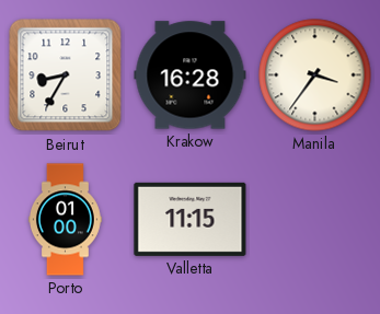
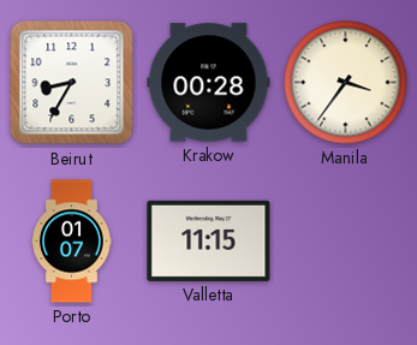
Krakow: 16:28 -> 00:28 (209, 83)
Porto: 01:00 -> 01:07 (72, 242)
